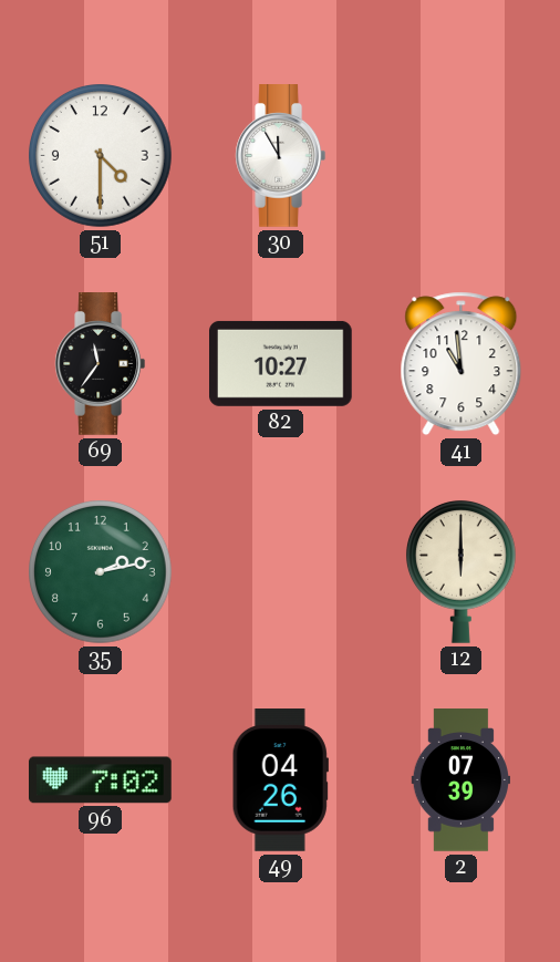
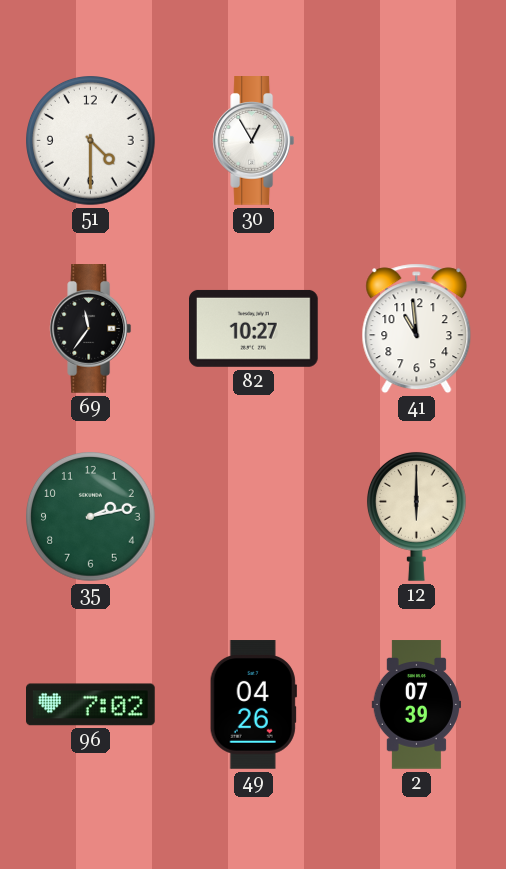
30: 11:55 -> 12:55 (254, 141)
